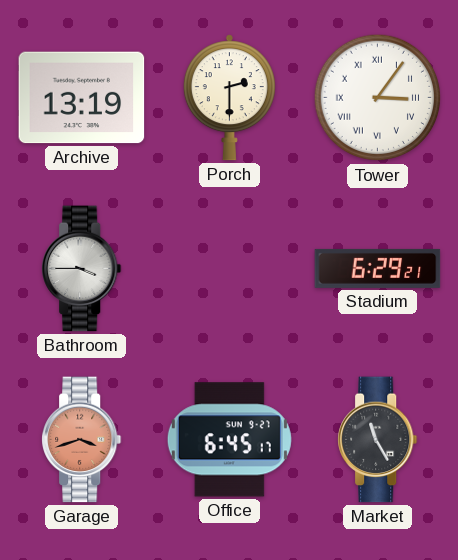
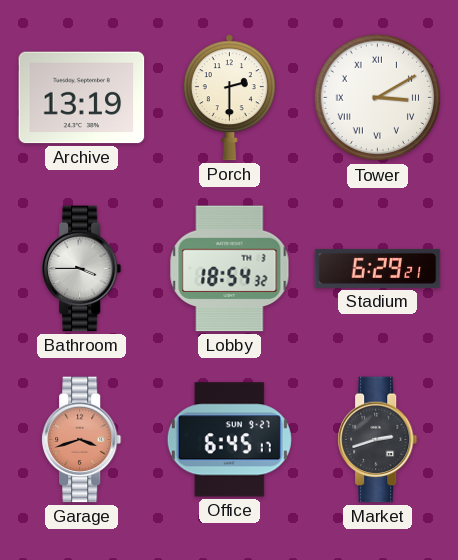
Tower: 3:06 -> 3:10 (378, 98)
Lobby: none -> 18:54 (230, 269)
Market: 11:25 -> 2:42 (378, 440)
